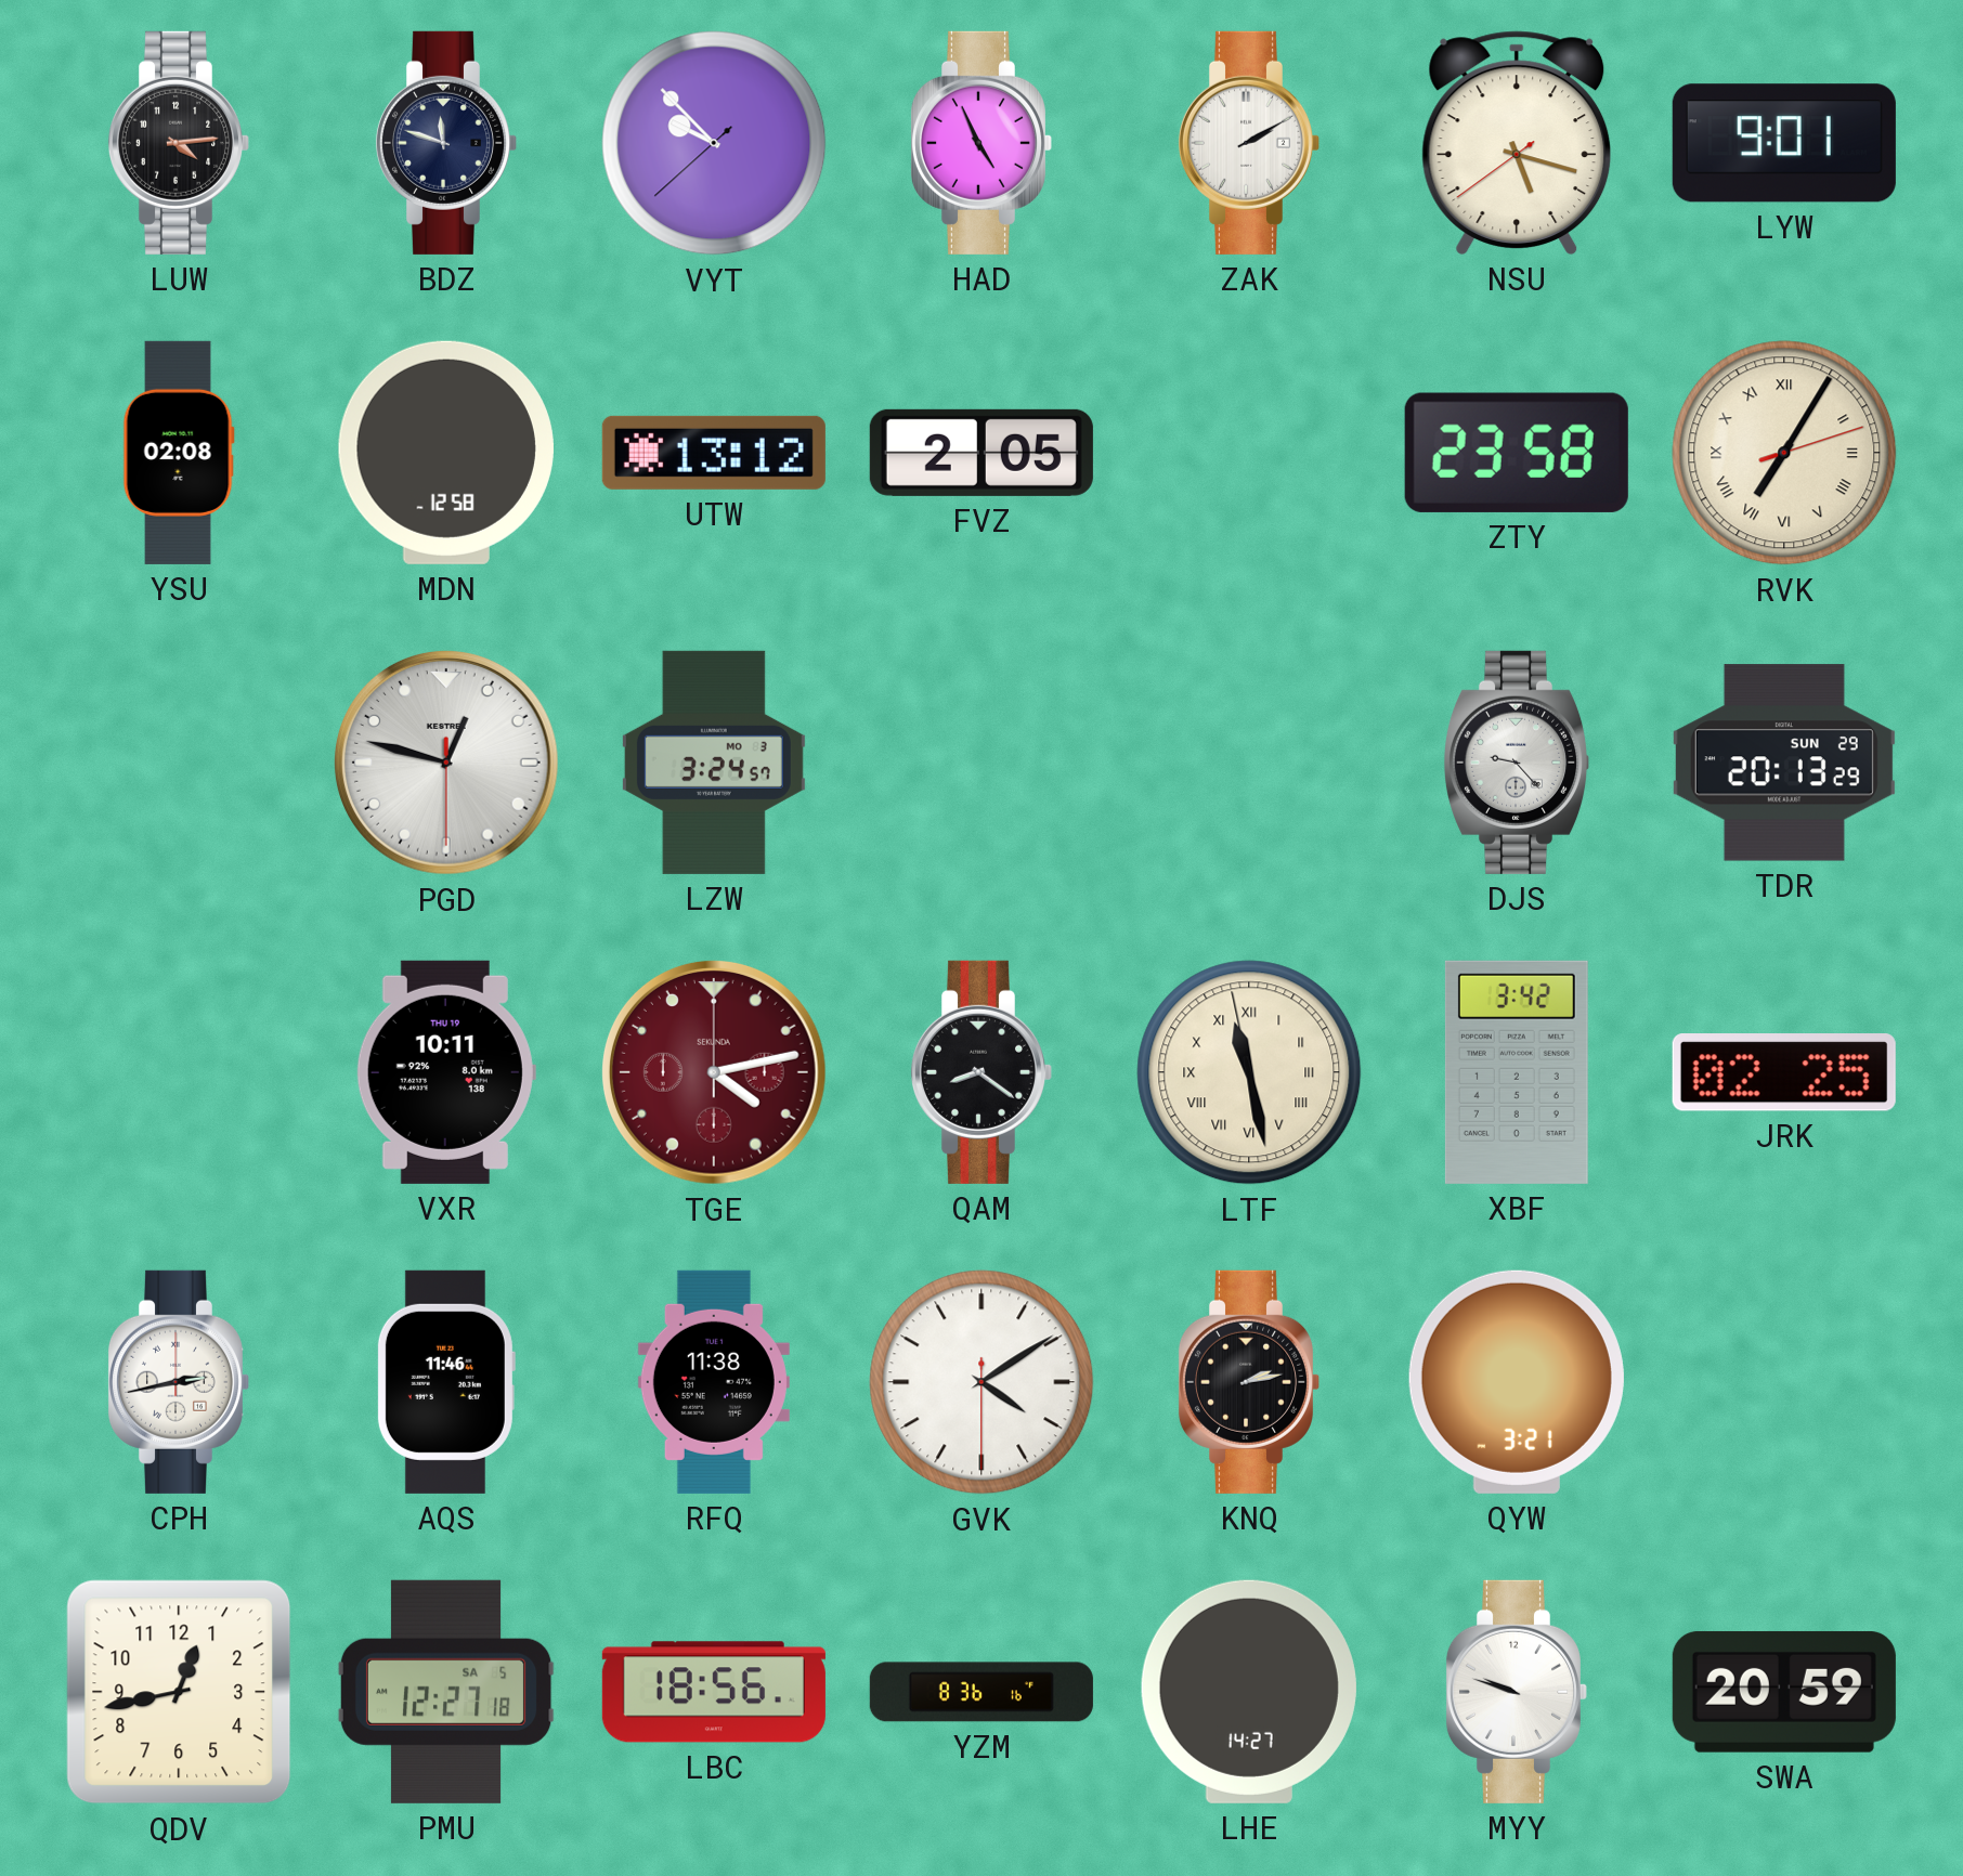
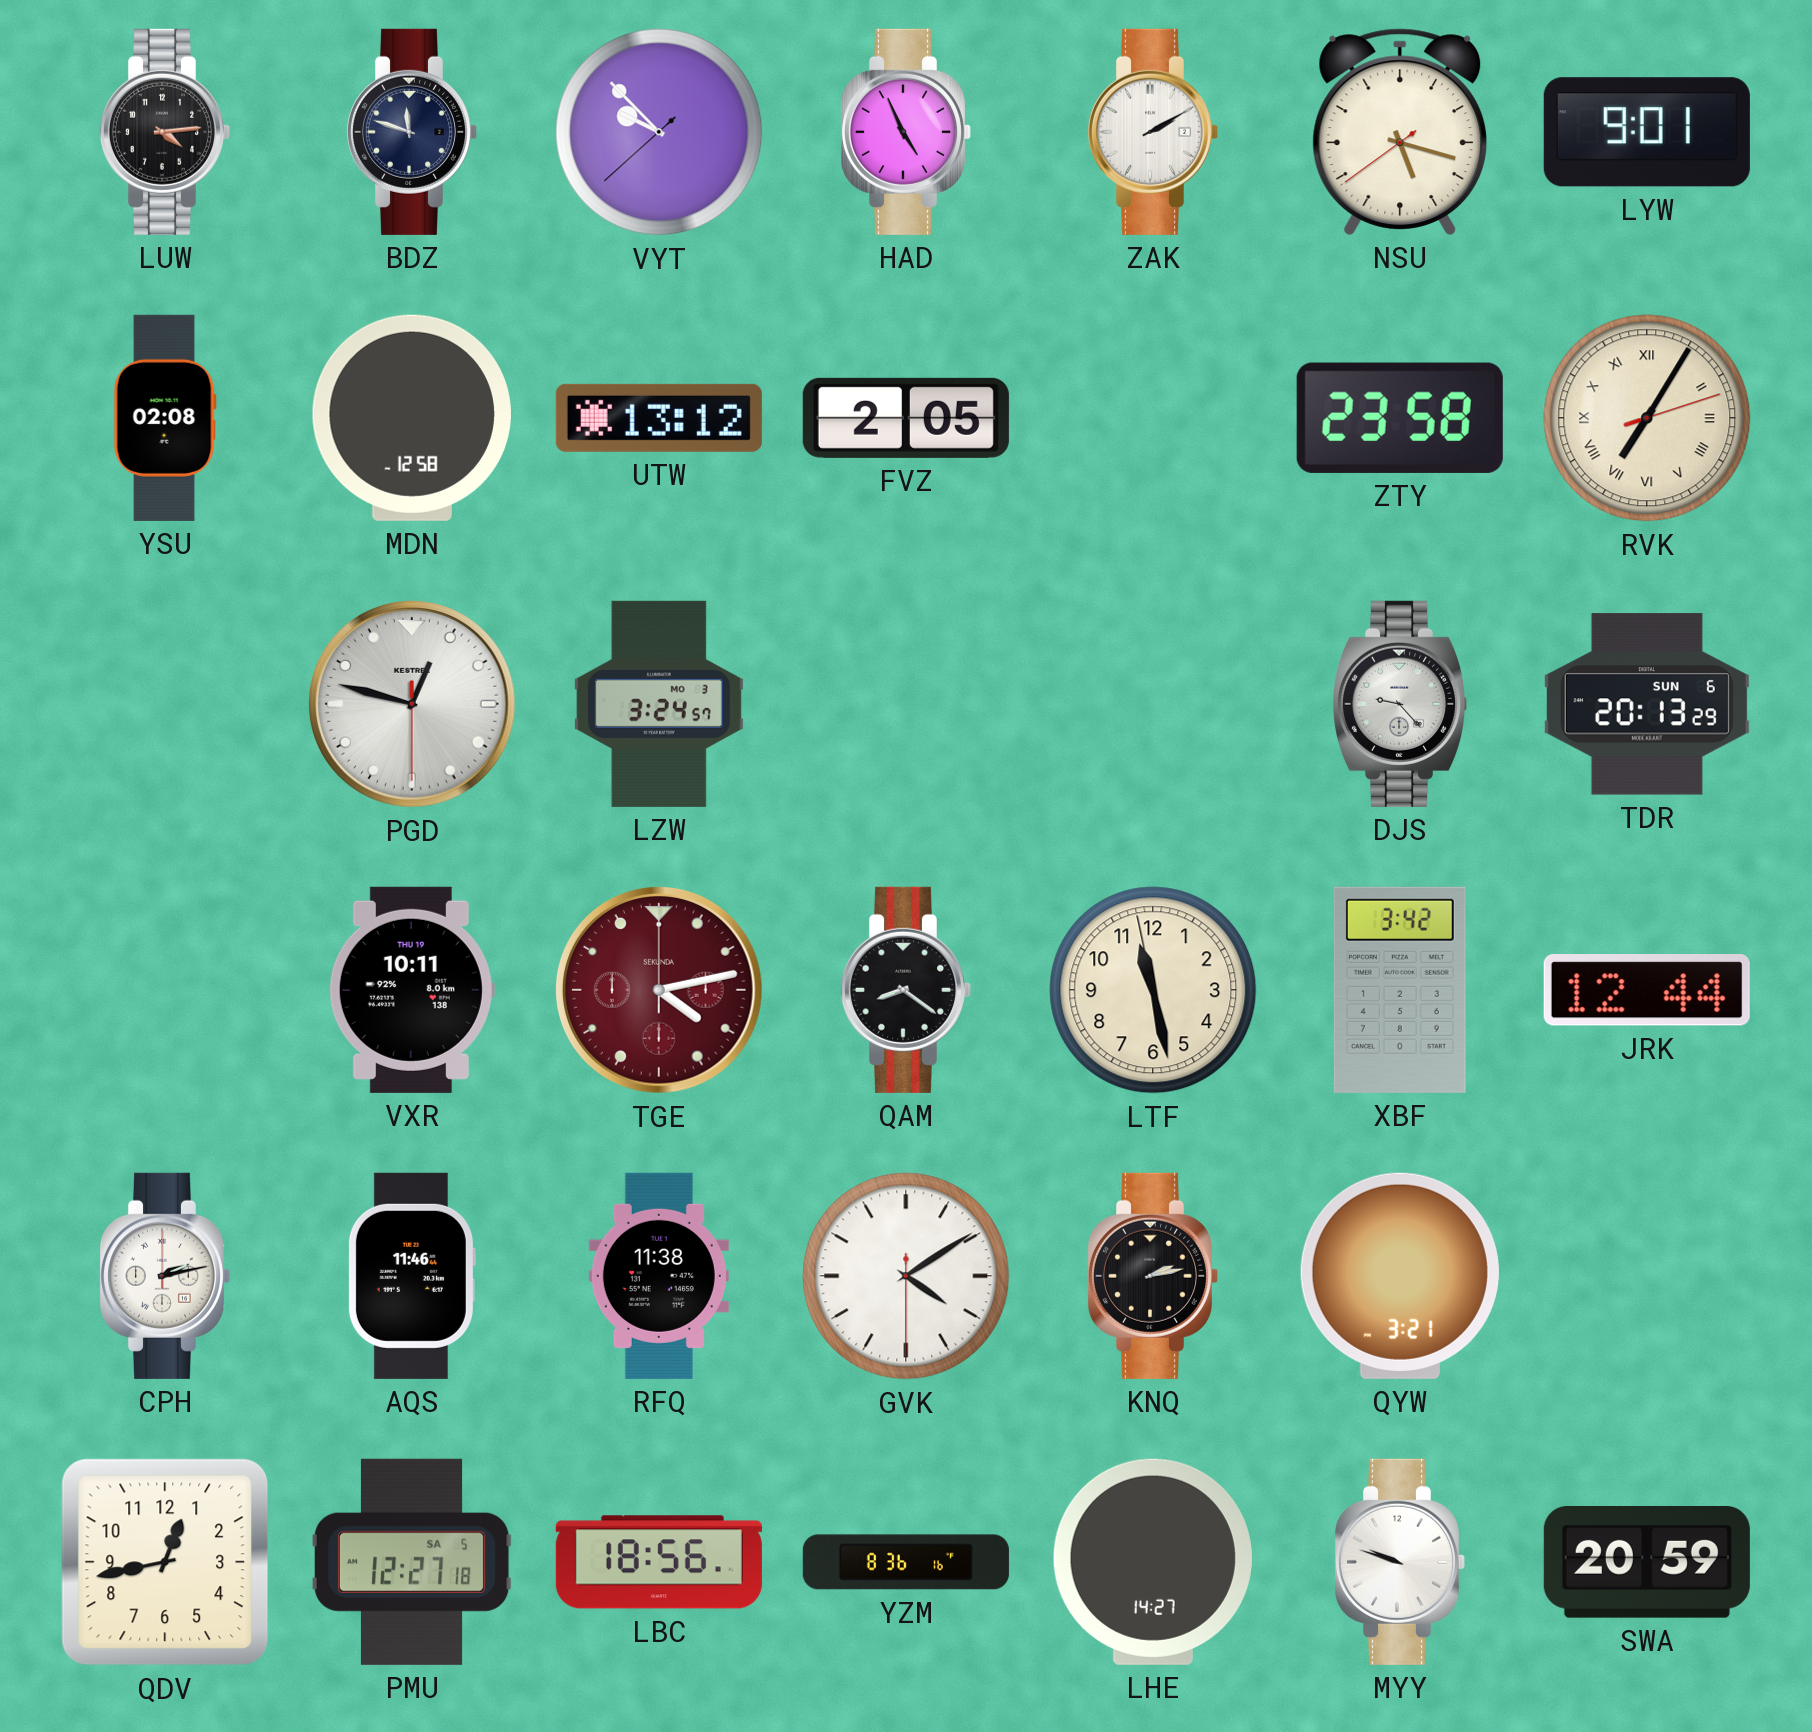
TDR date: SUN 29 -> SUN 6 (1647, 704)
LTF numerals: Roman -> Arabic (1153, 990)
JRK: 02:25 -> 12:44 (1647, 990)
CPH: 2:43 -> 2:13 (165, 1276)
